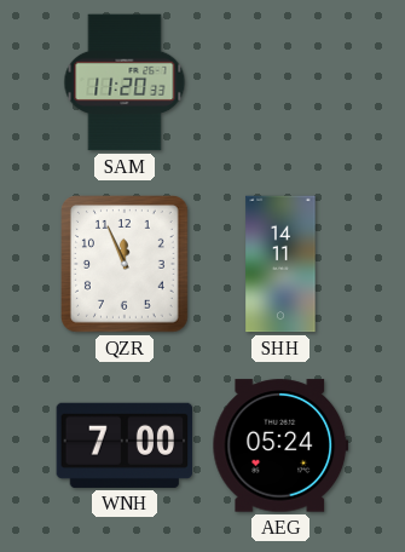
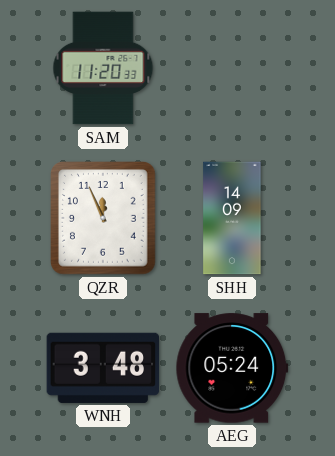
SHH: 14:11 -> 14:09 (232, 218)
WNH: 7:00 -> 3:48 (103, 368)
